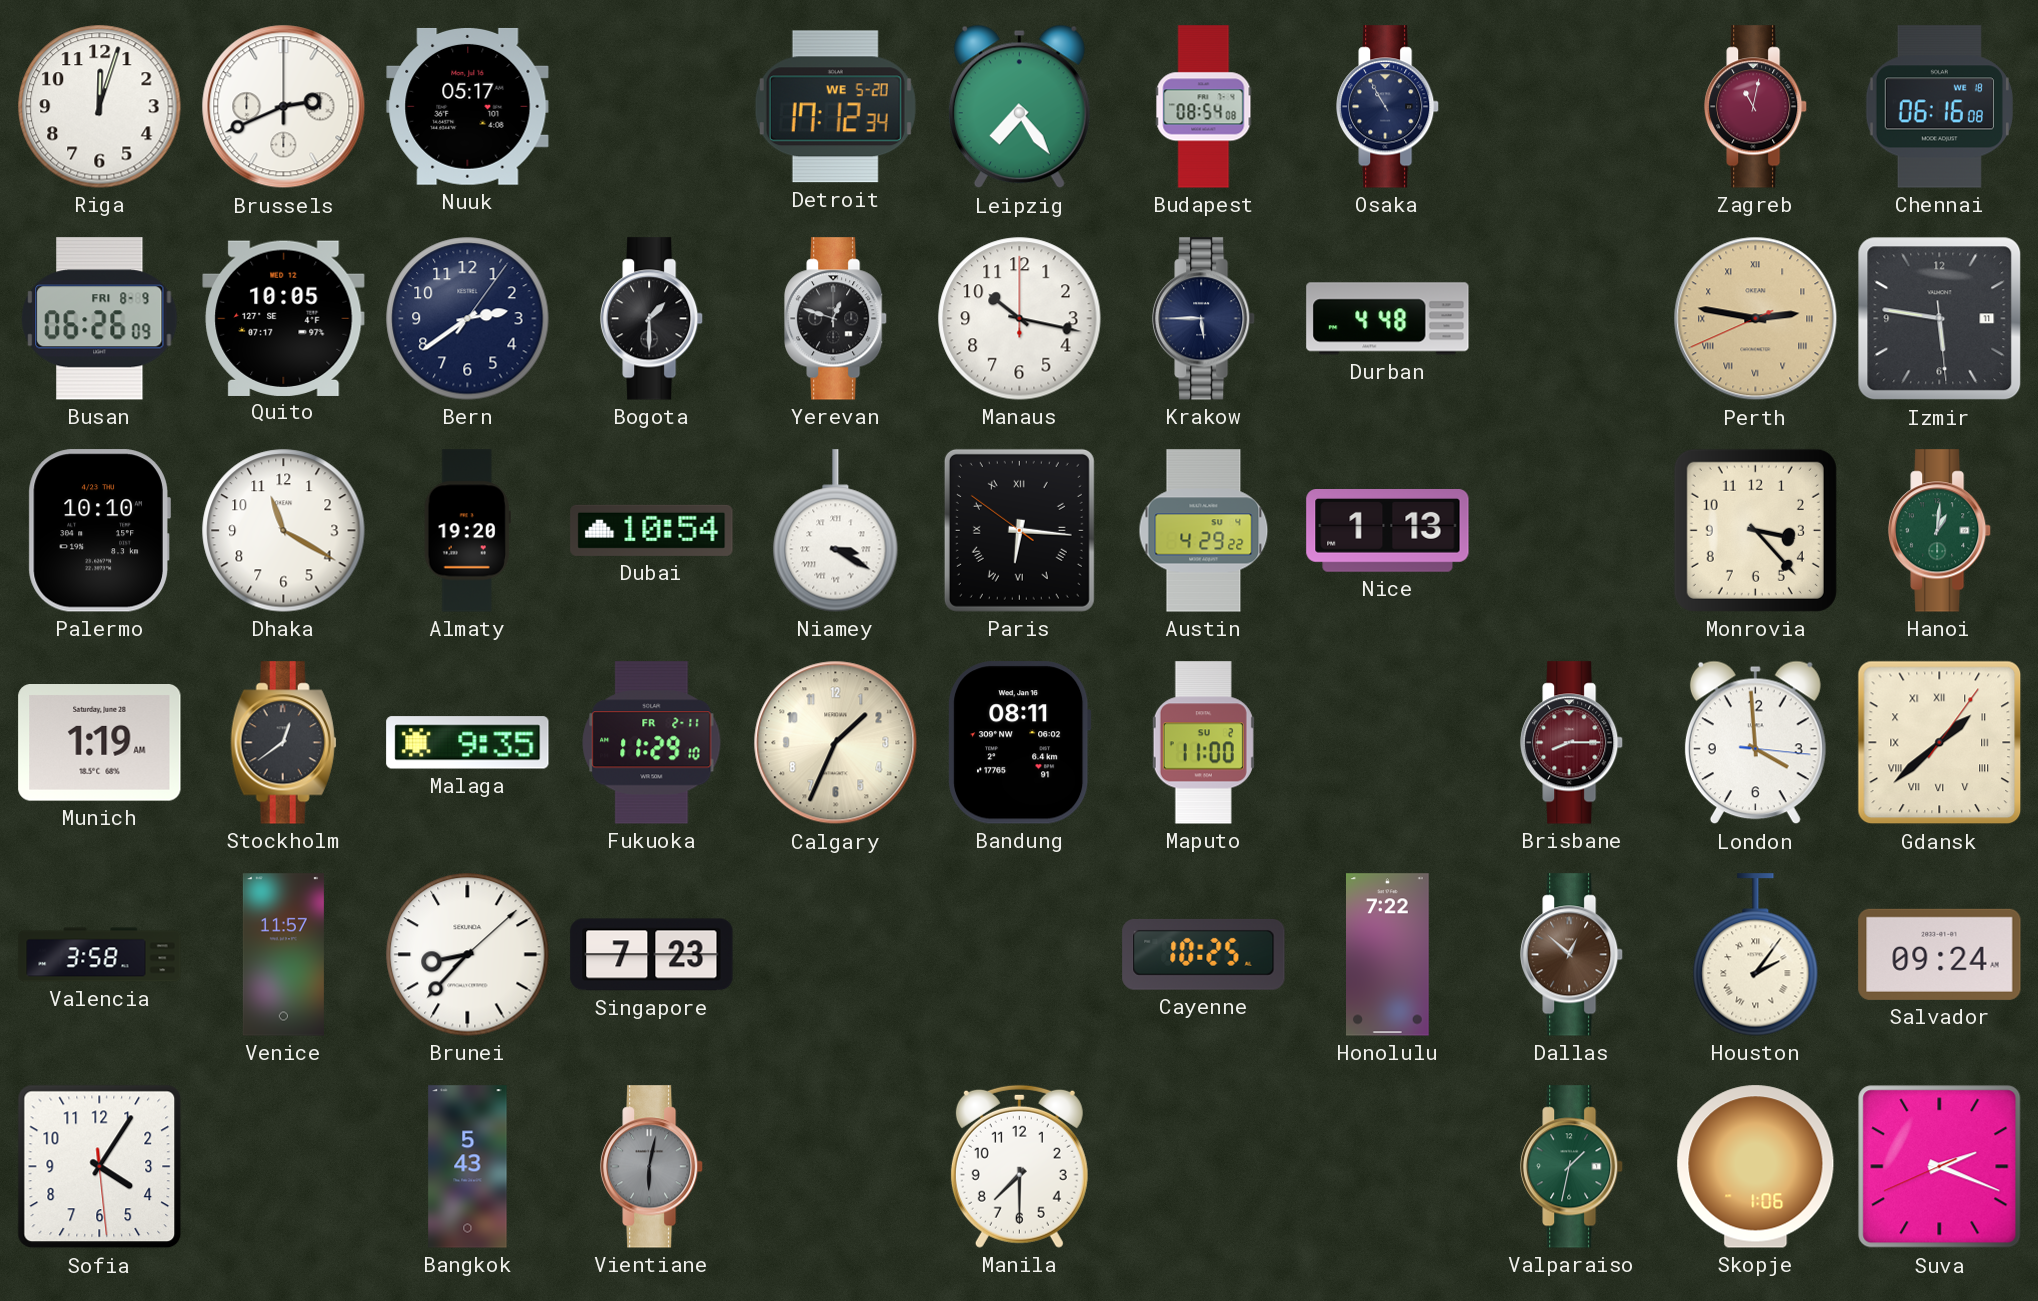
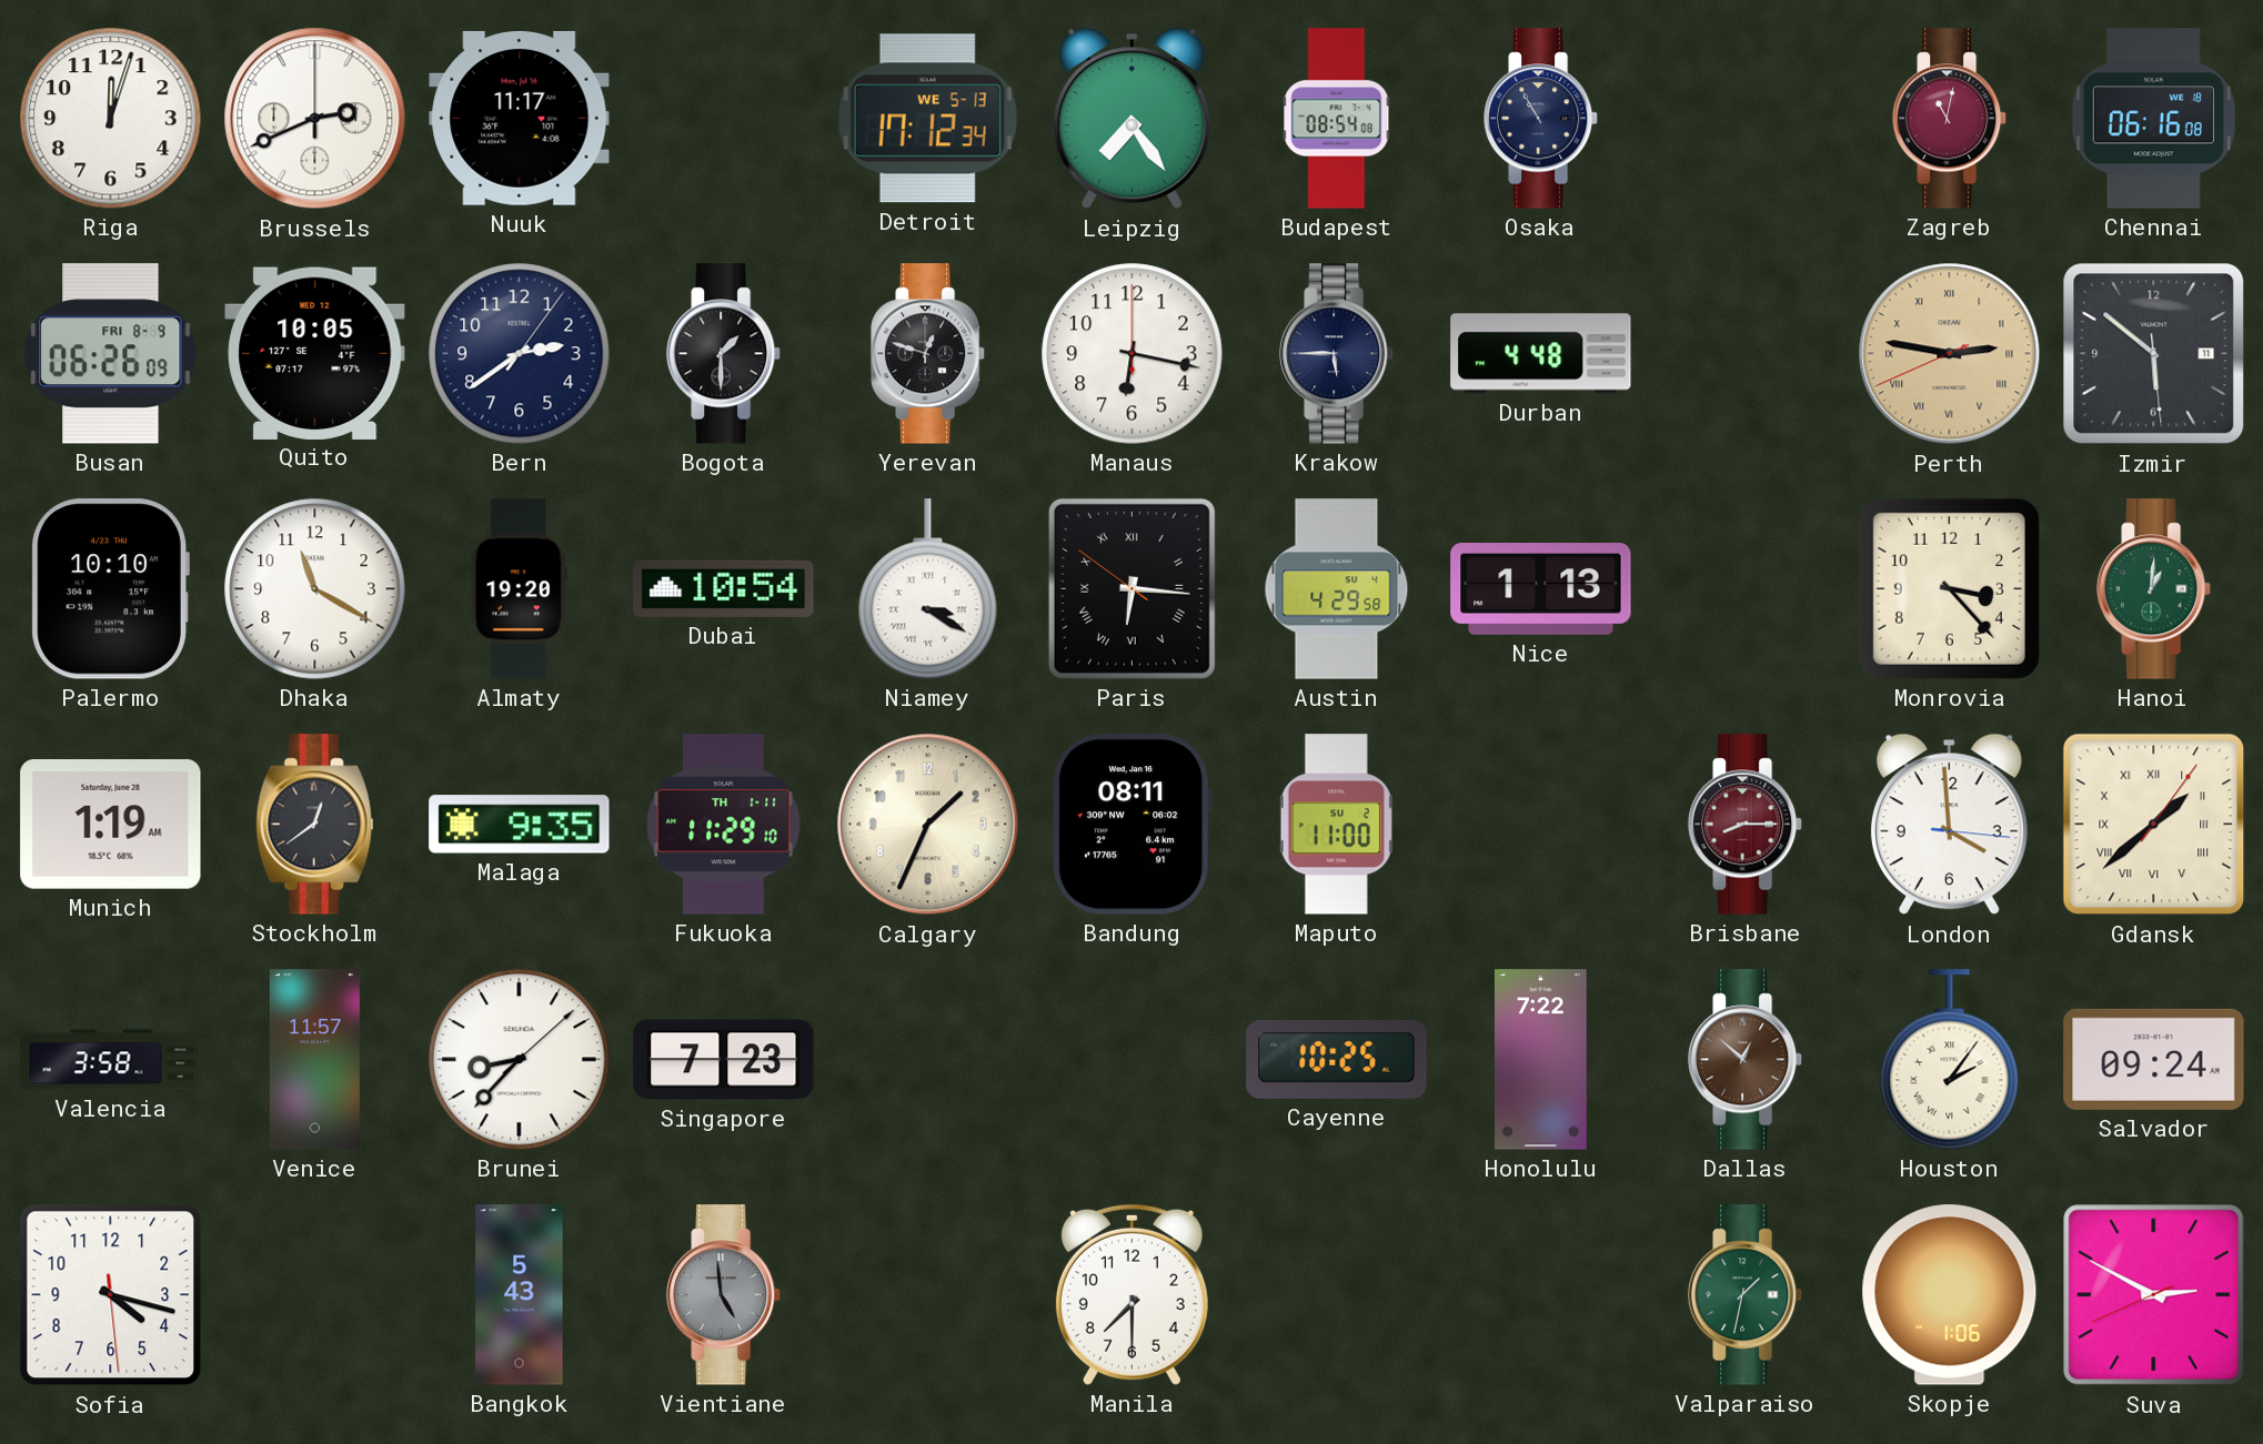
Nuuk: 05:17 -> 11:17 (520, 118)
Detroit date: WE 5-20 -> WE 5-13 (927, 119)
Manaus: 10:17 -> 6:17 (1133, 354)
Izmir: 5:46 -> 5:51 (2154, 354)
Austin: 4:29:22 -> 4:29:58 (1337, 589)
Fukuoka date: FR 2-11 -> TH 1-11 (724, 825)
Sofia: 4:05 -> 4:17 (111, 1295)
Vientiane: 6:02 -> 4:59 (725, 1295)
Suva: 2:18 -> 2:49 (2154, 1295)
